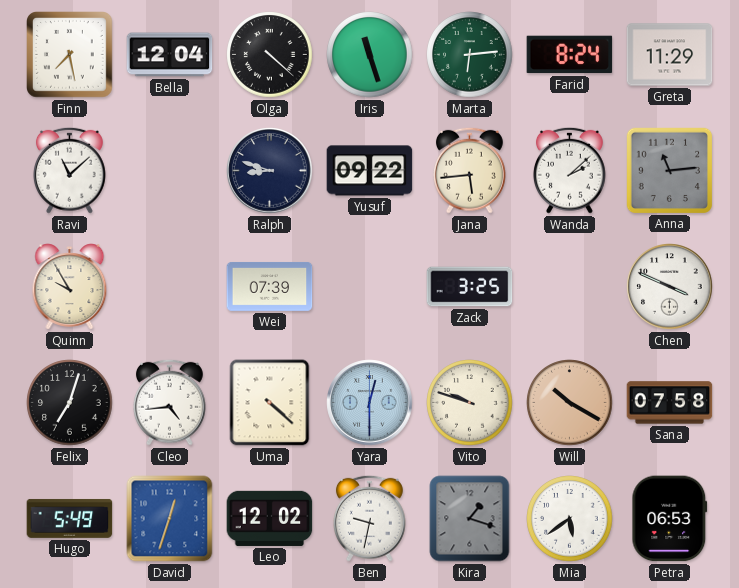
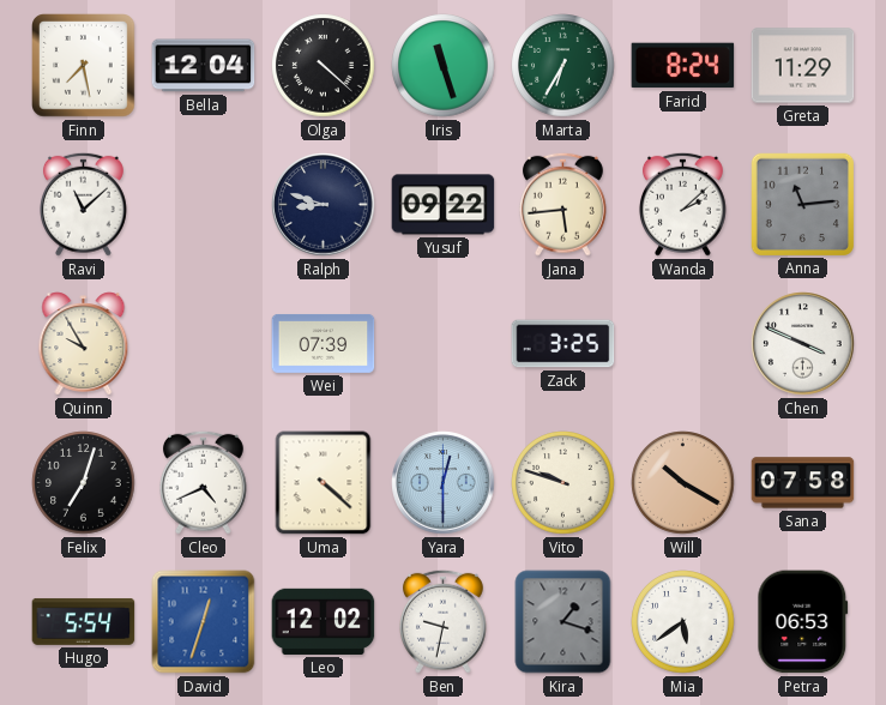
Marta: 6:14 -> 6:35 (563, 66)
Cleo: 4:44 -> 4:41 (203, 482)
Hugo: 5:49 -> 5:54 (84, 621)
